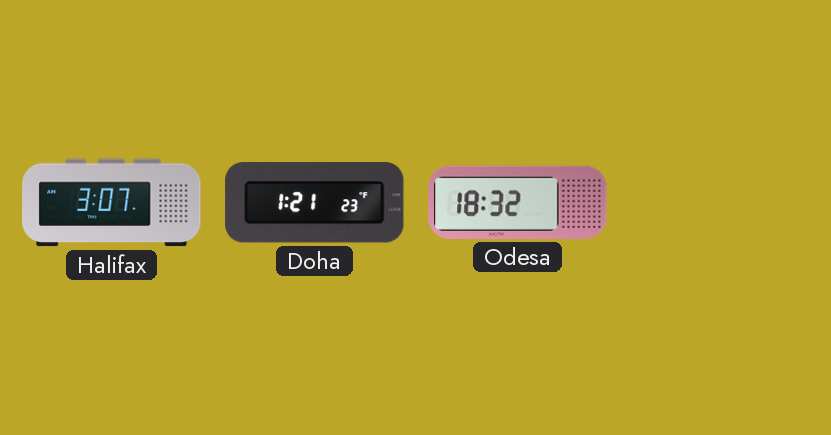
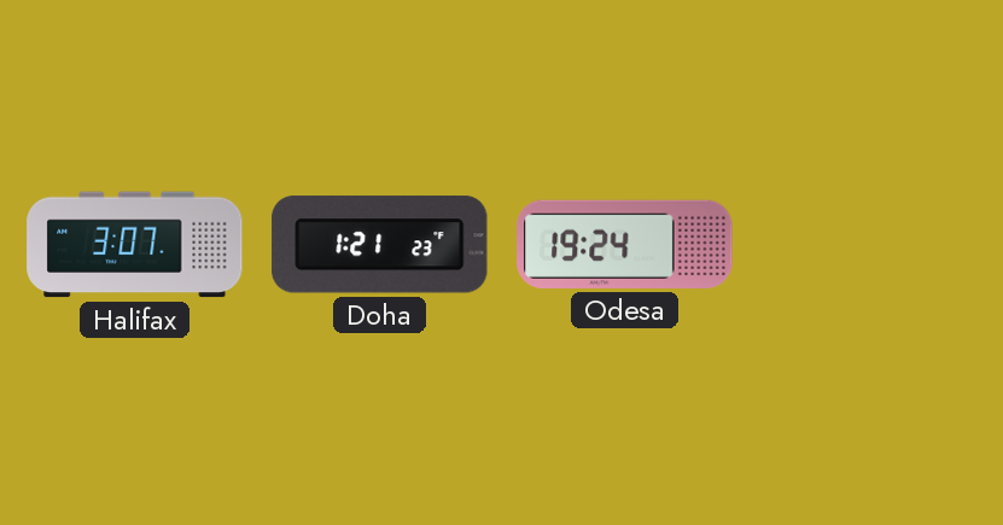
Odesa: 18:32 -> 19:24 (625, 244)
